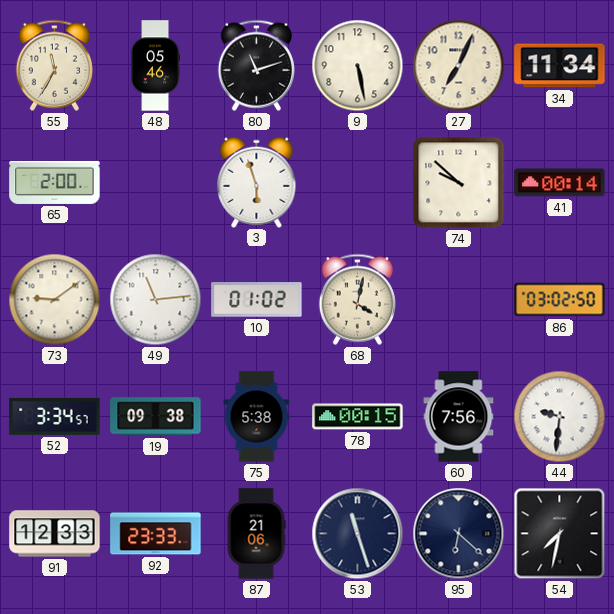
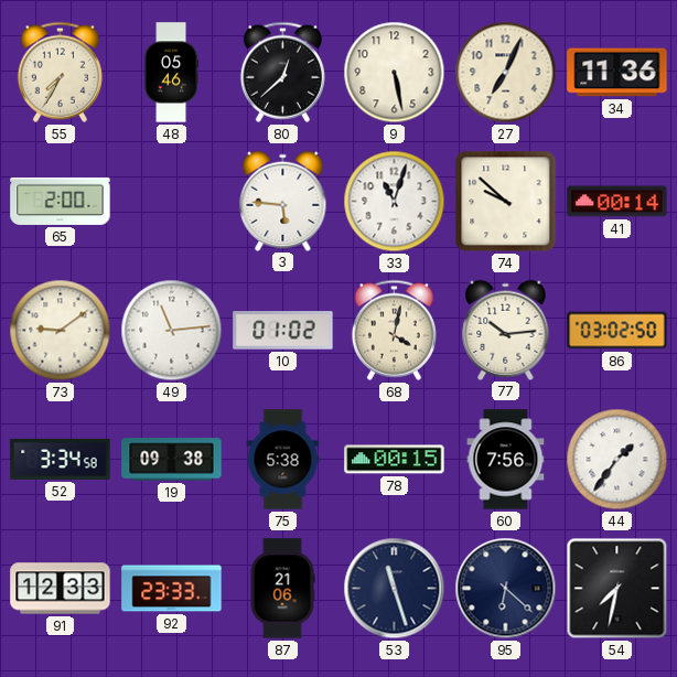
55: 11:35 -> 7:35 (60, 72)
80: 11:12 -> 12:38 (282, 72)
34: 11:34 -> 11:36 (617, 73)
3: 5:57 -> 5:46 (283, 201)
33: none -> 11:03 (395, 202)
77: none -> 10:14 (506, 330)
52: 3:34:57 -> 3:34:58 (61, 459)
44: 9:31 -> 1:36 (617, 460)
